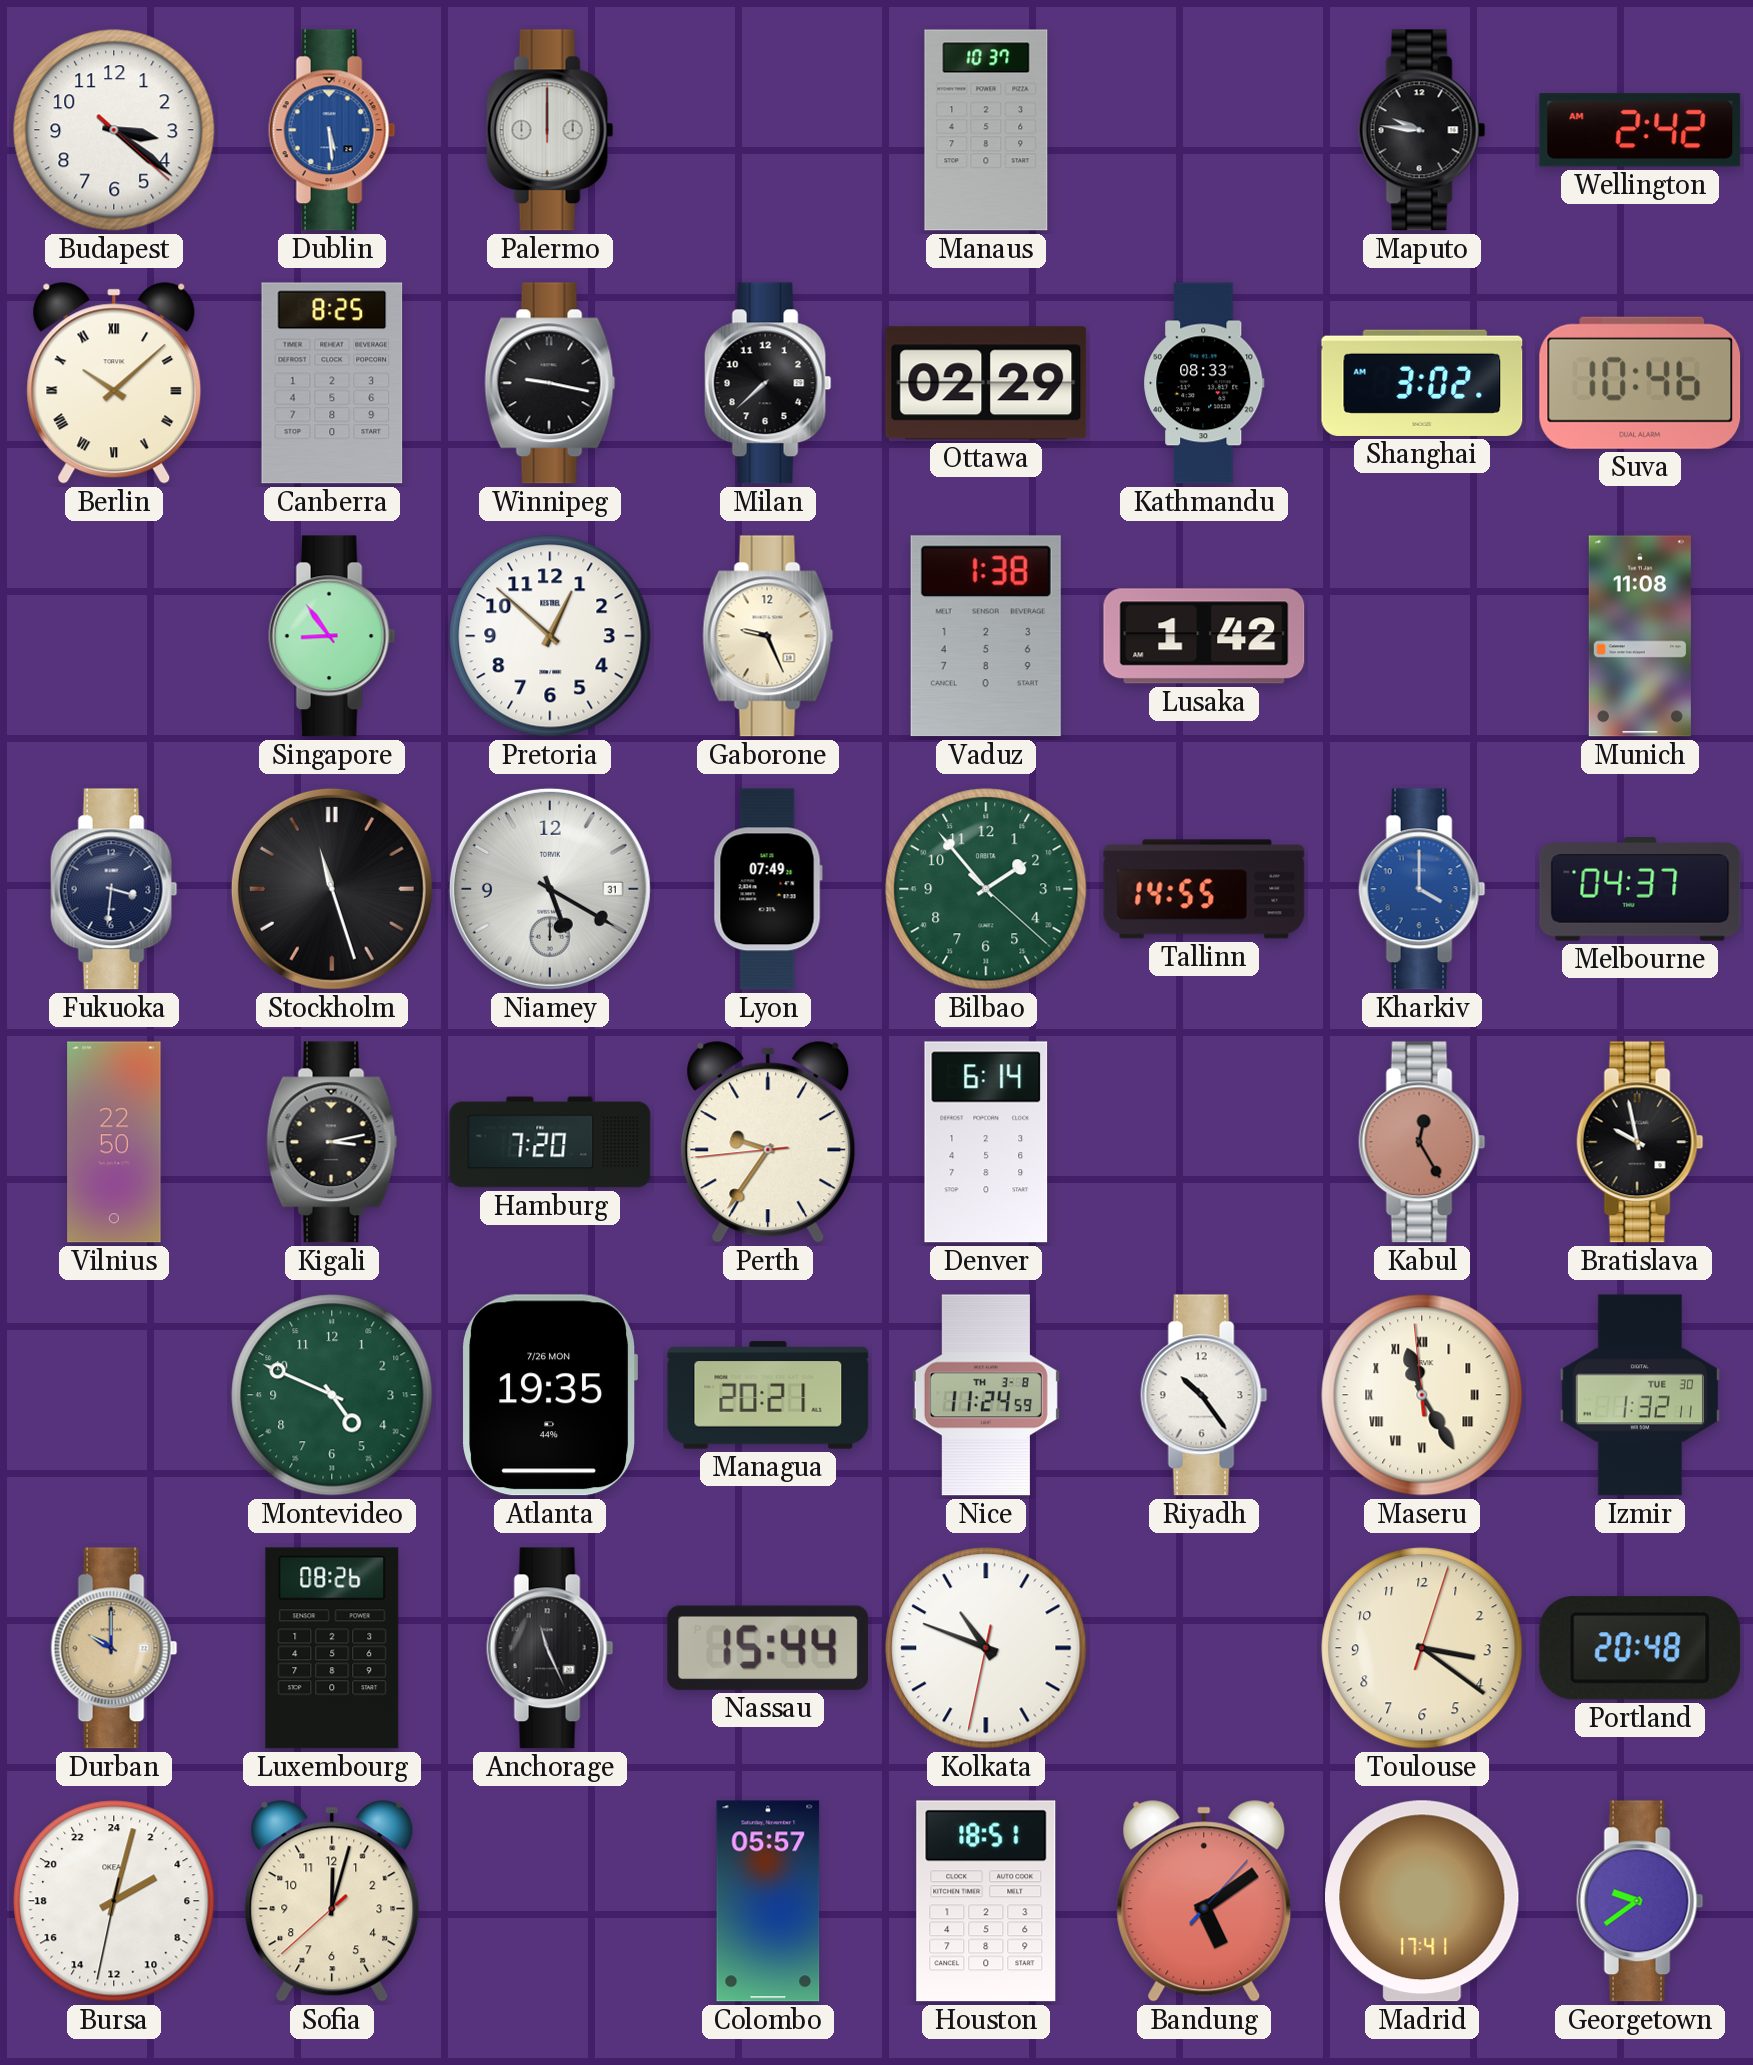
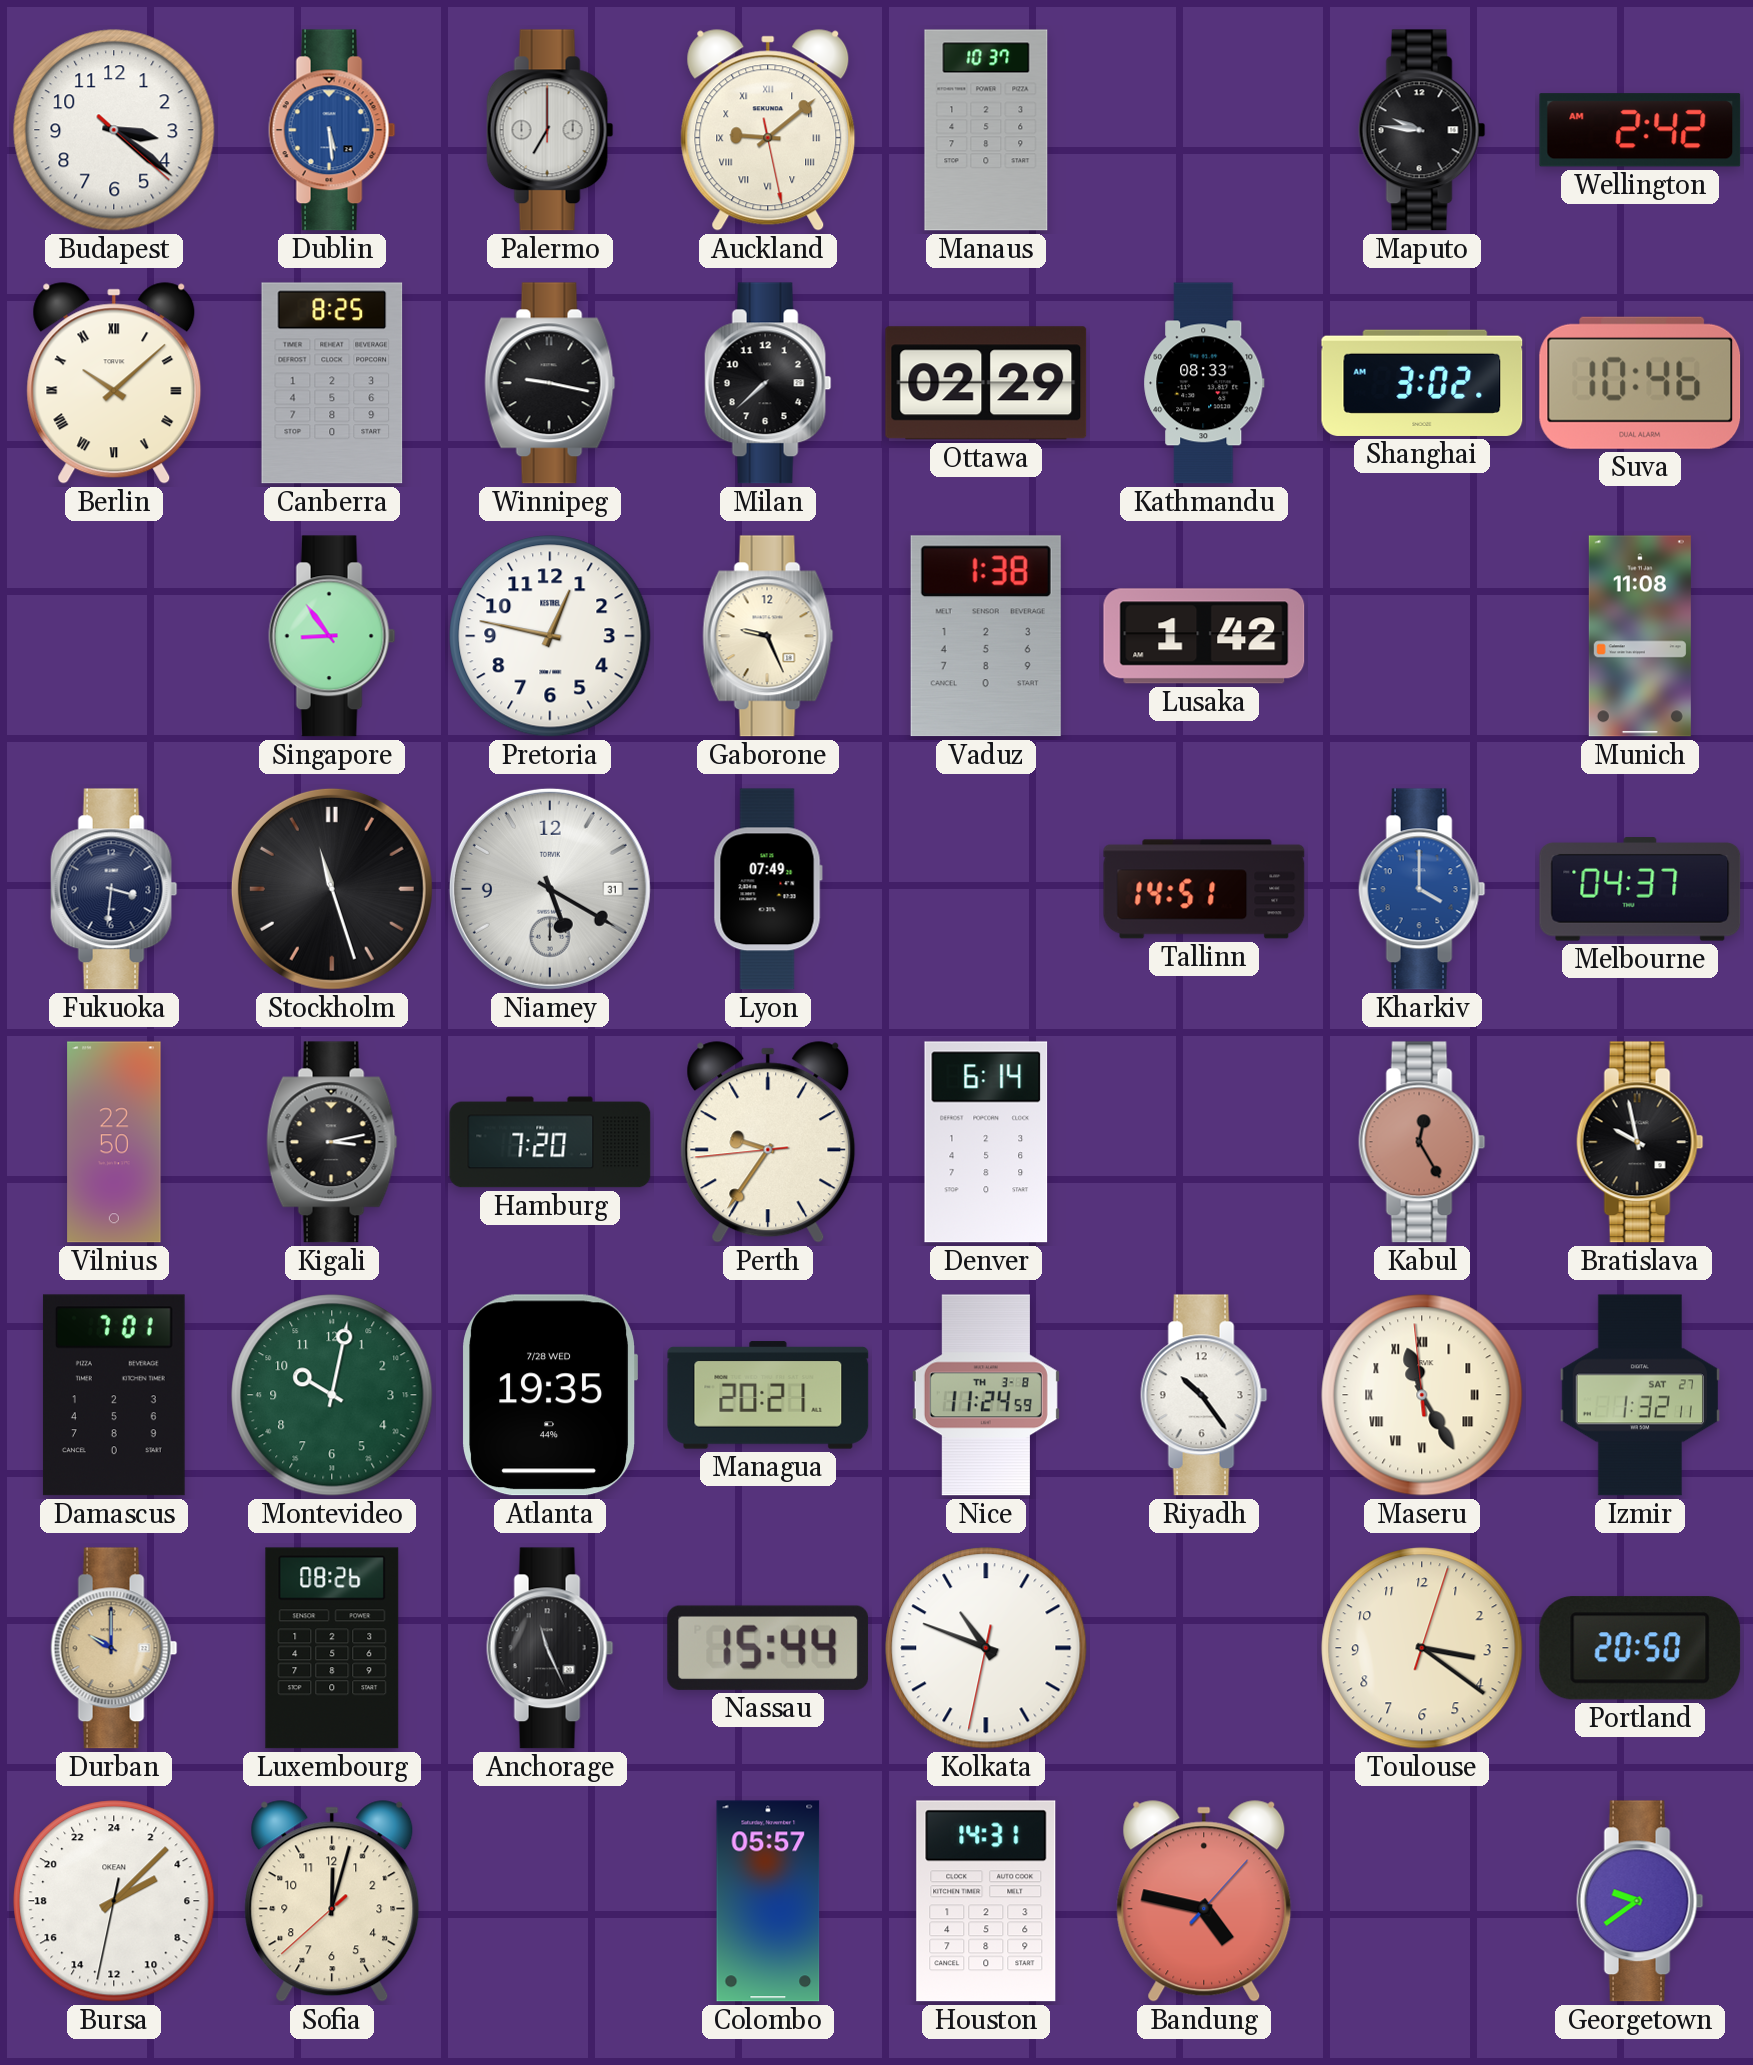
Palermo: 12:00 -> 7:00 (550, 130)
Auckland: none -> 9:08 (768, 130)
Pretoria: 12:52 -> 12:47 (550, 636)
Bilbao: 1:53 -> none (986, 889)
Tallinn: 14:55 -> 14:51 (1204, 889)
Damascus: none -> 7:01 (114, 1395)
Montevideo: 4:49 -> 10:02 (332, 1395)
Atlanta date: 7/26 MON -> 7/28 WED (549, 1395)
Izmir date: TUE 30 -> SAT 27 (1639, 1395)
Portland: 20:48 -> 20:50 (1640, 1648)
Bursa: 4:02 -> 4:07 (114, 1901)
Houston: 18:51 -> 14:31 (986, 1901)
Bandung: 5:09 -> 4:47 (1204, 1901)
Madrid: 17:41 -> none (1423, 1901)
